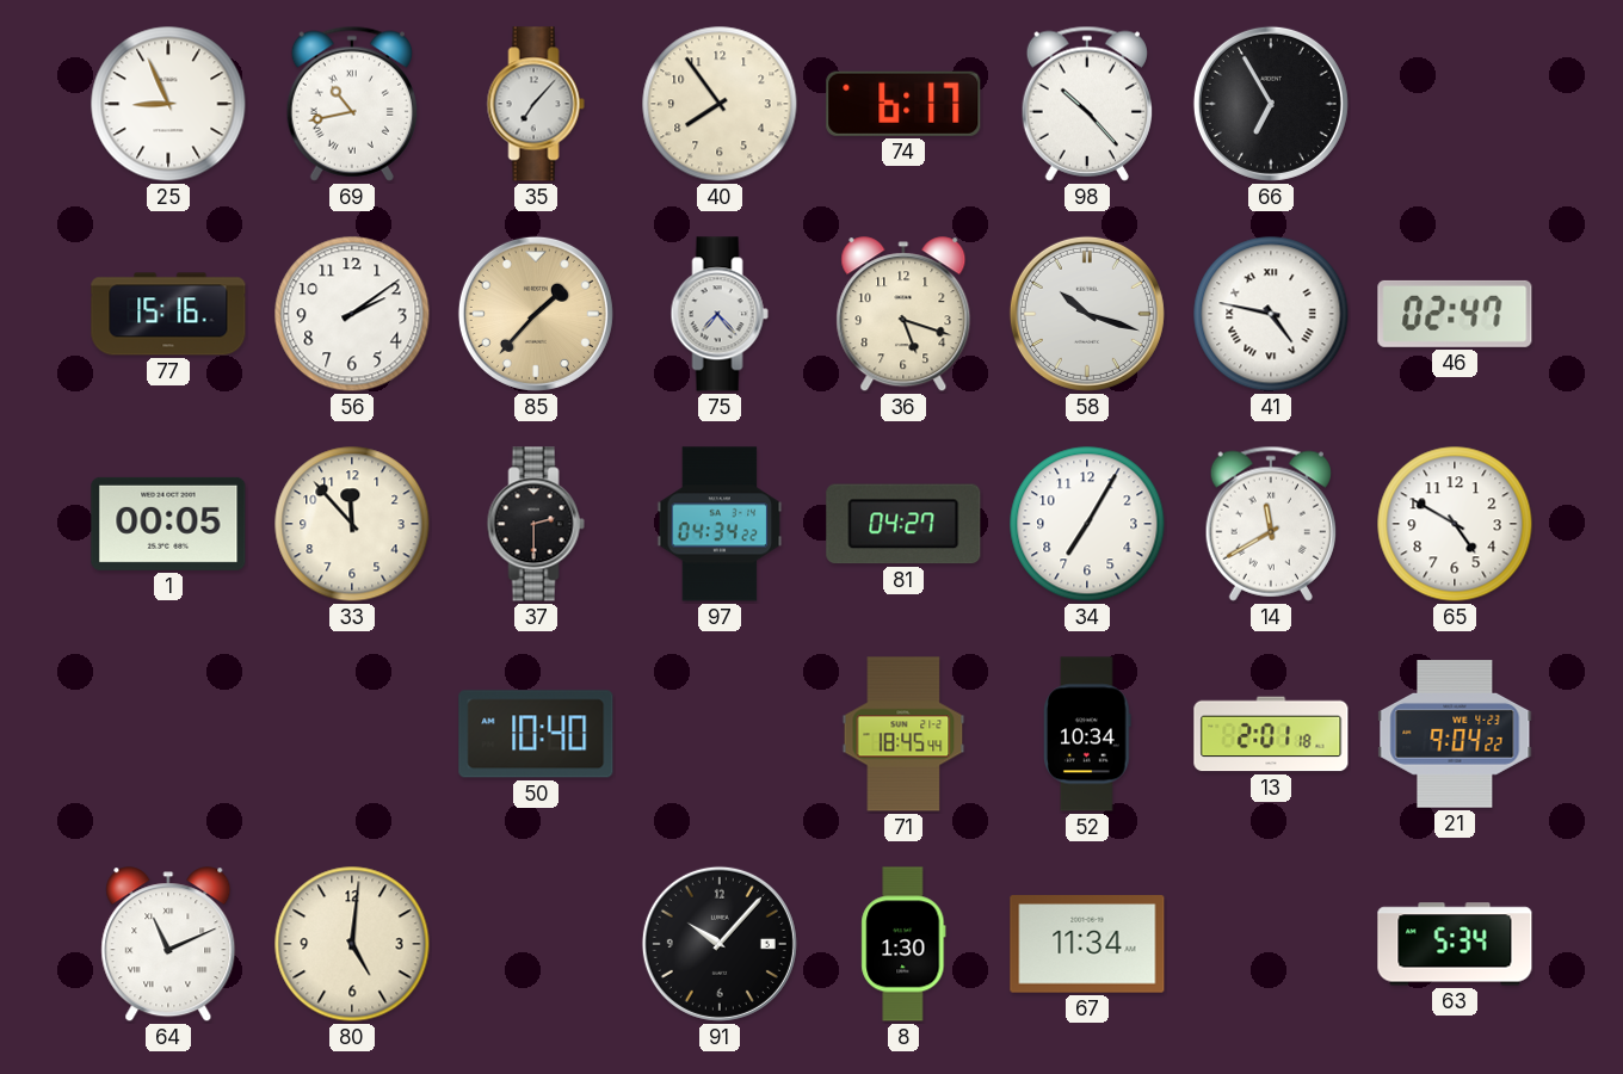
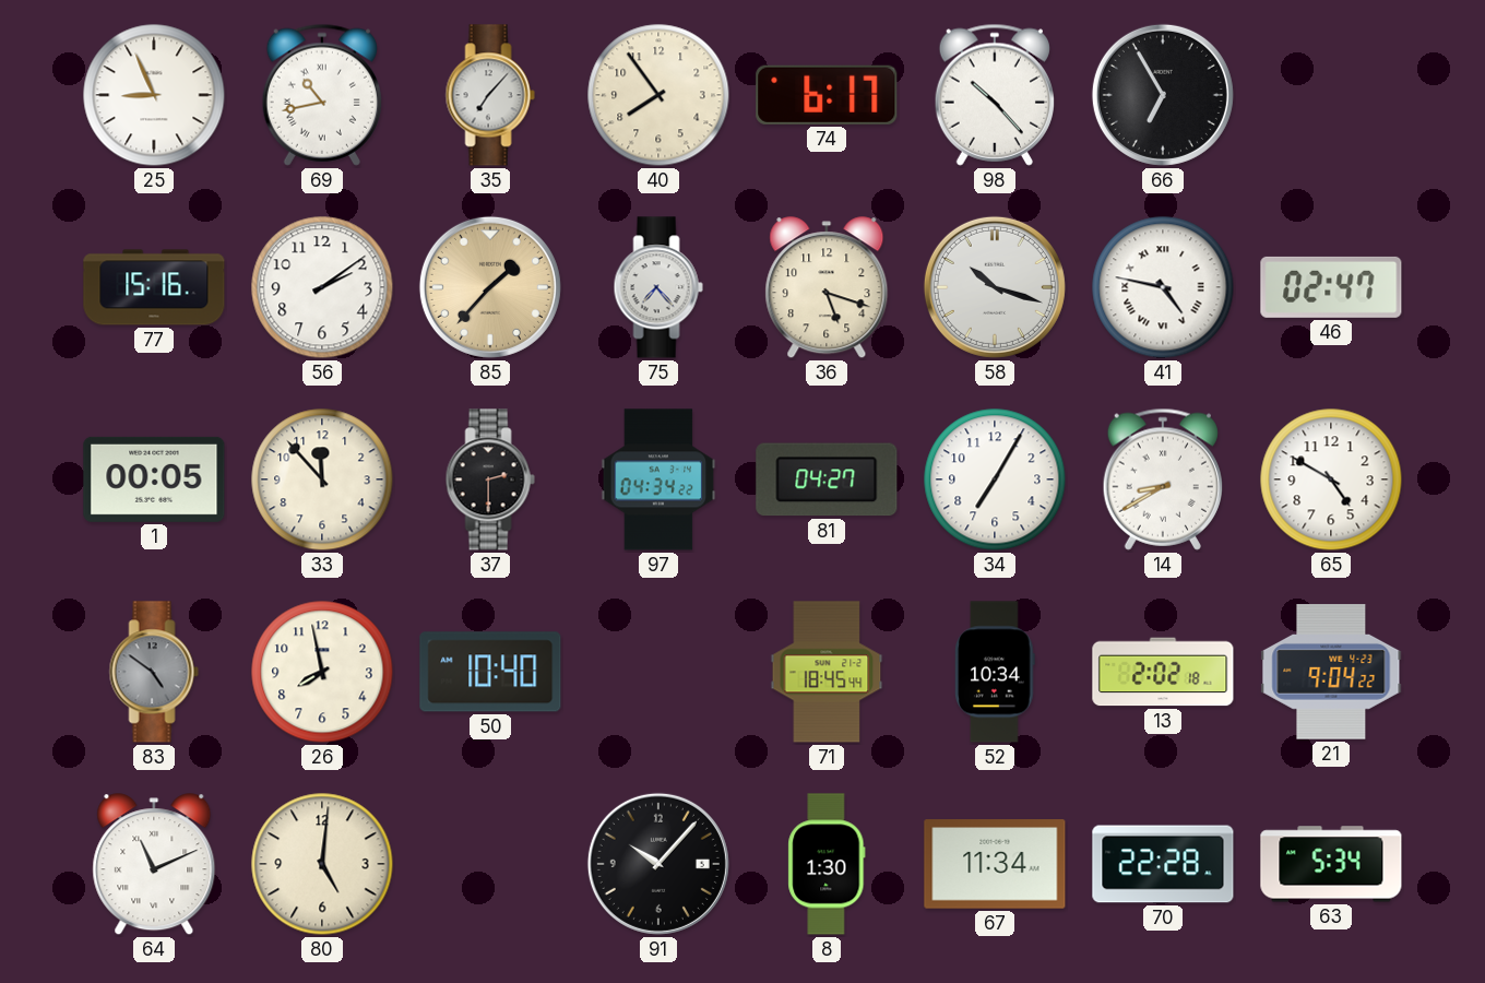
14: 11:40 -> 8:40 (1162, 479)
83: none -> 4:51 (154, 672)
26: none -> 7:58 (322, 672)
13: 2:01 -> 2:02 (1163, 672)
70: none -> 22:28 (1163, 864)
